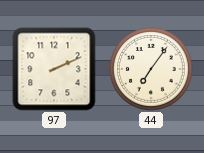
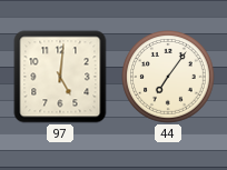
97: 2:11 -> 5:01 (60, 77)
